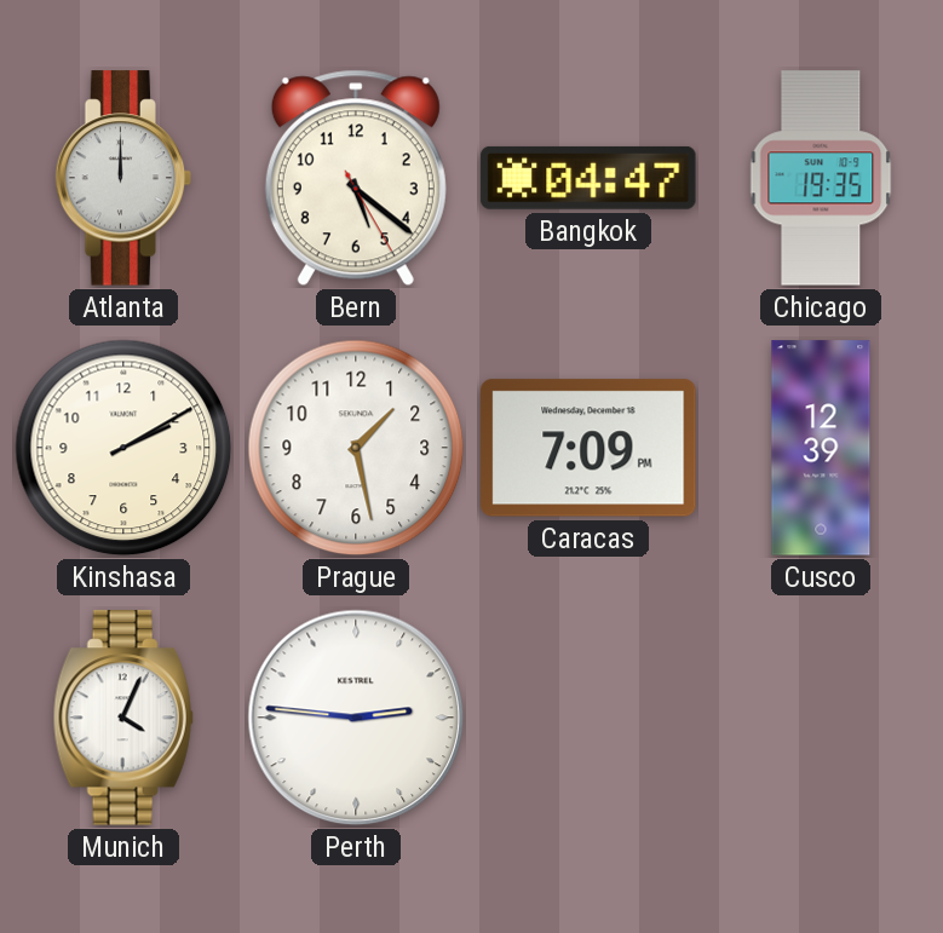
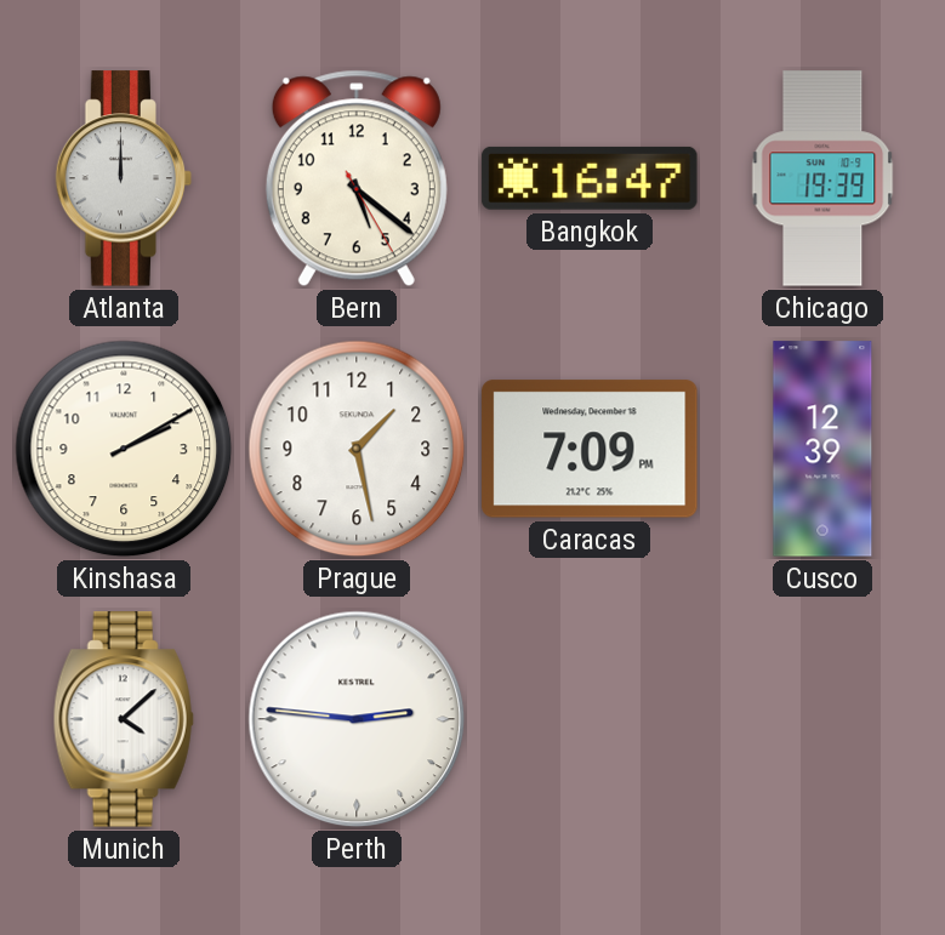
Bangkok: 04:47 -> 16:47 (590, 178)
Chicago: 19:35 -> 19:39 (822, 178)
Munich: 4:04 -> 4:08 (124, 719)
